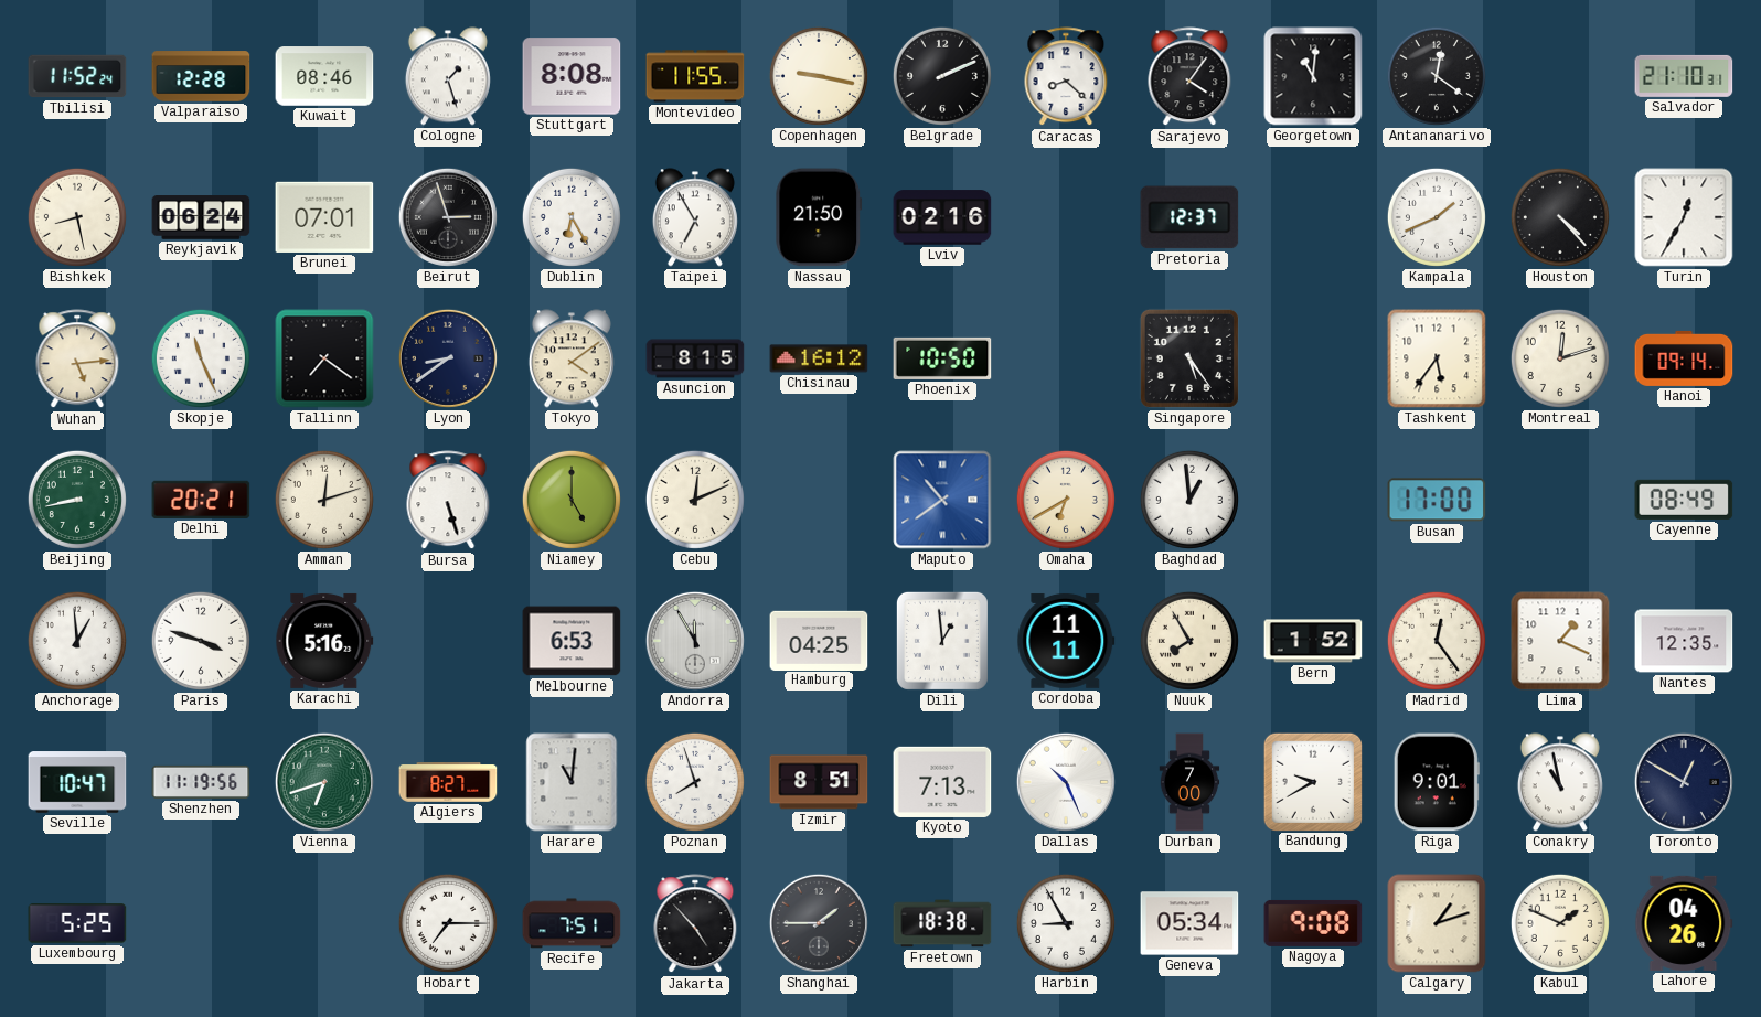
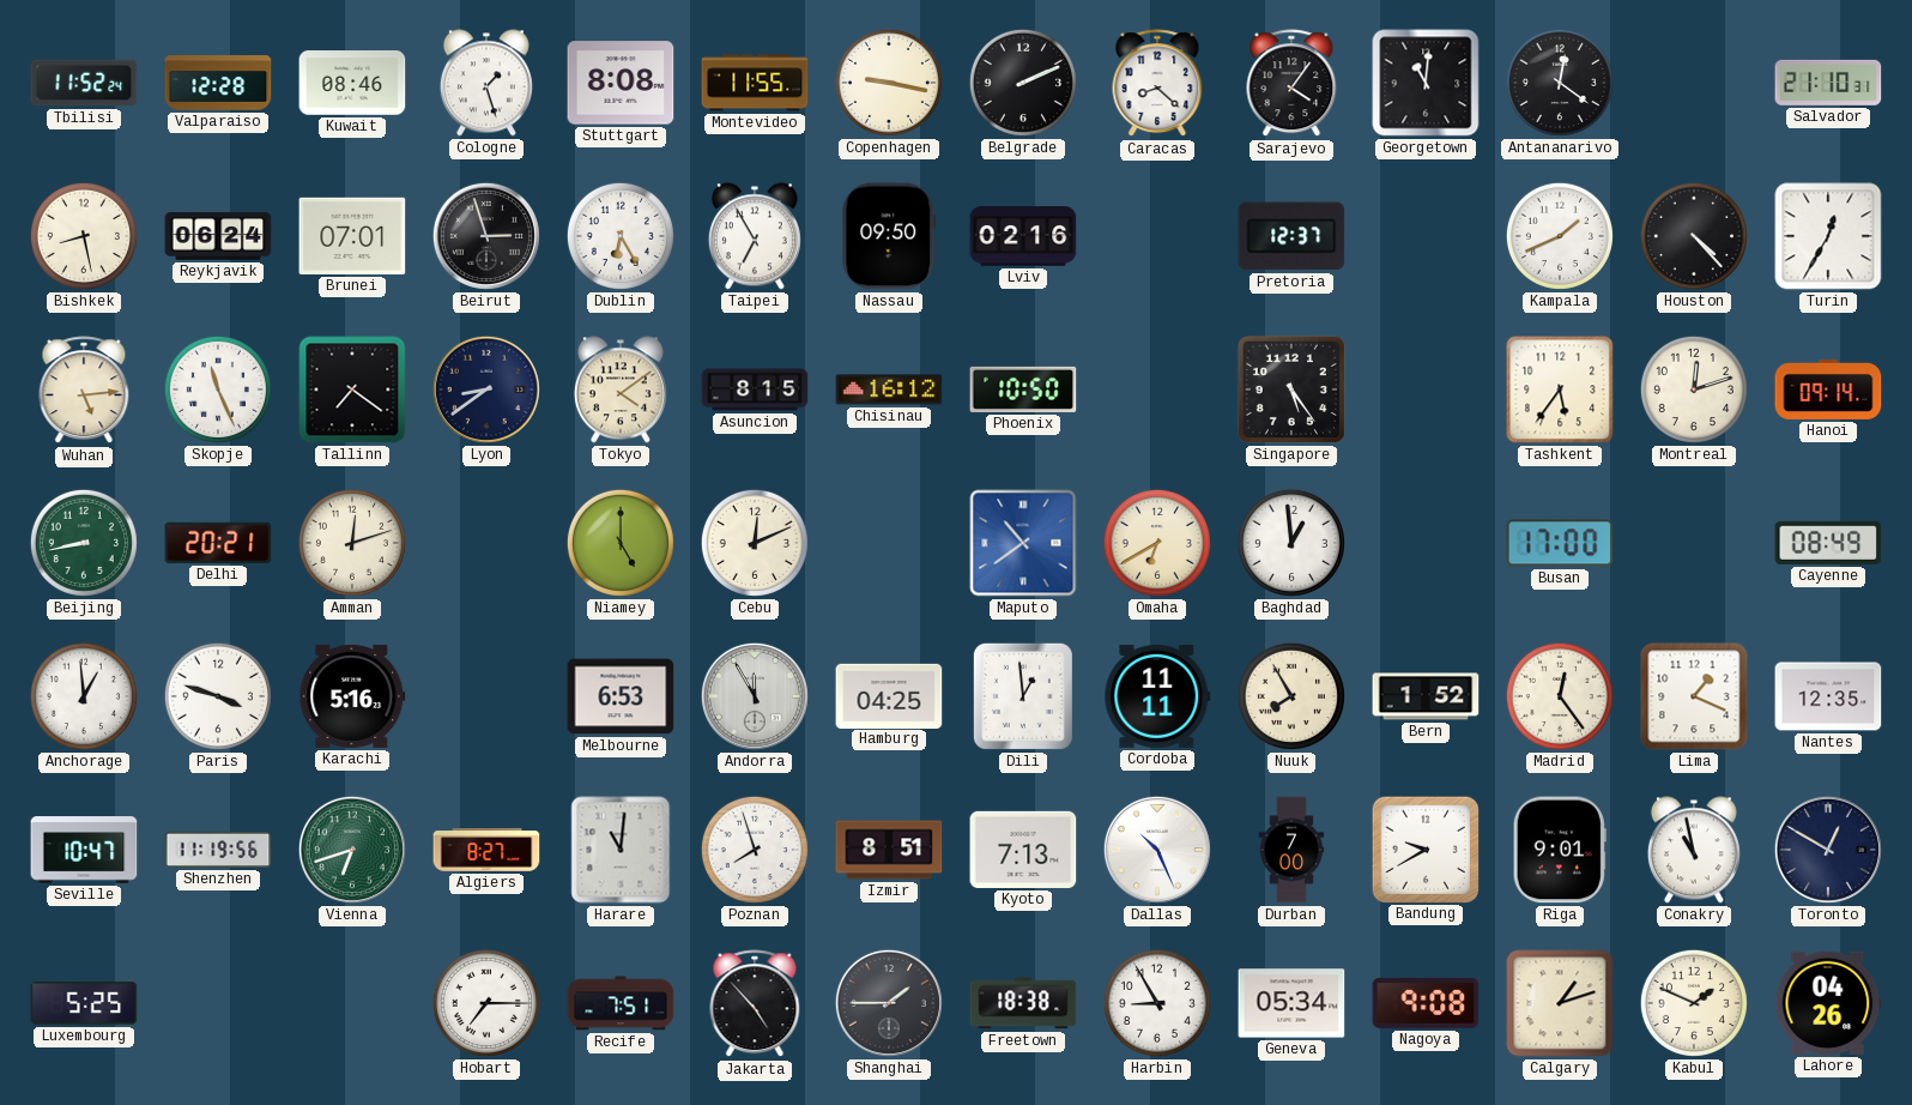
Nassau: 21:50 -> 09:50 (889, 236)
Bursa: 5:27 -> none (448, 501)
